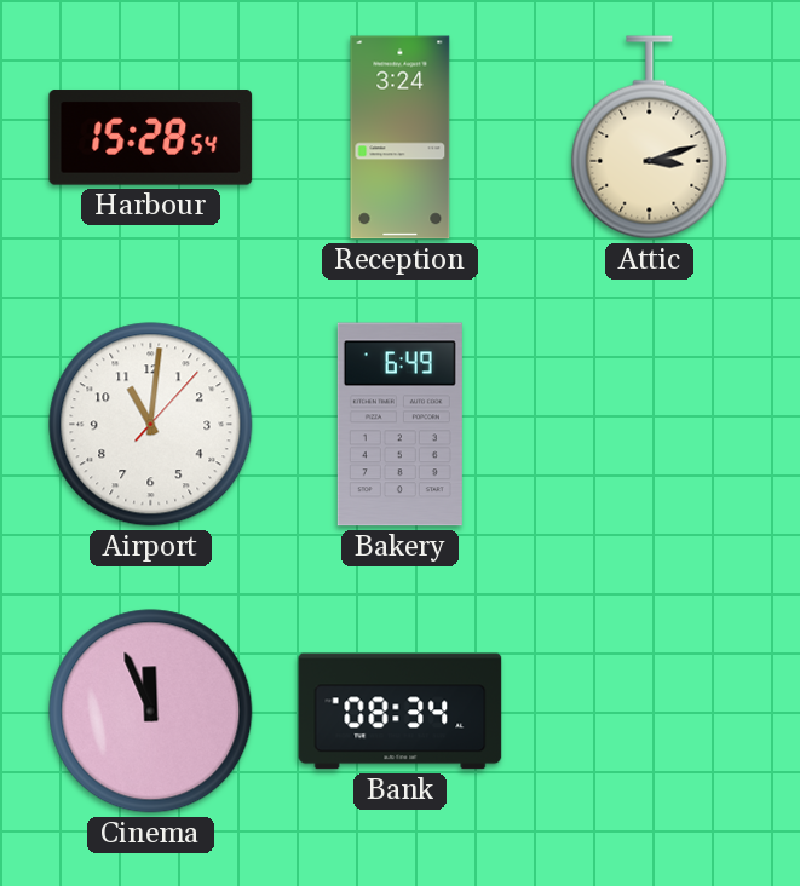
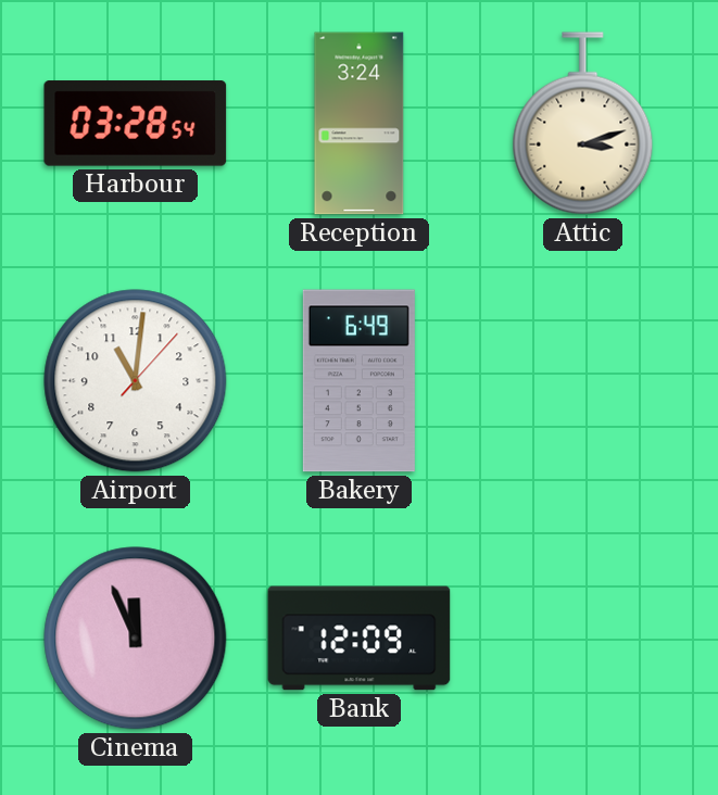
Harbour: 15:28 -> 03:28 (136, 124)
Bank: 08:34 -> 12:09 (360, 639)
